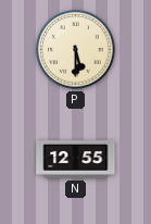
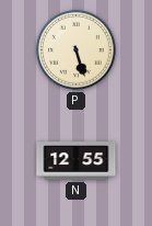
P: 5:30 -> 5:27 (77, 50)
